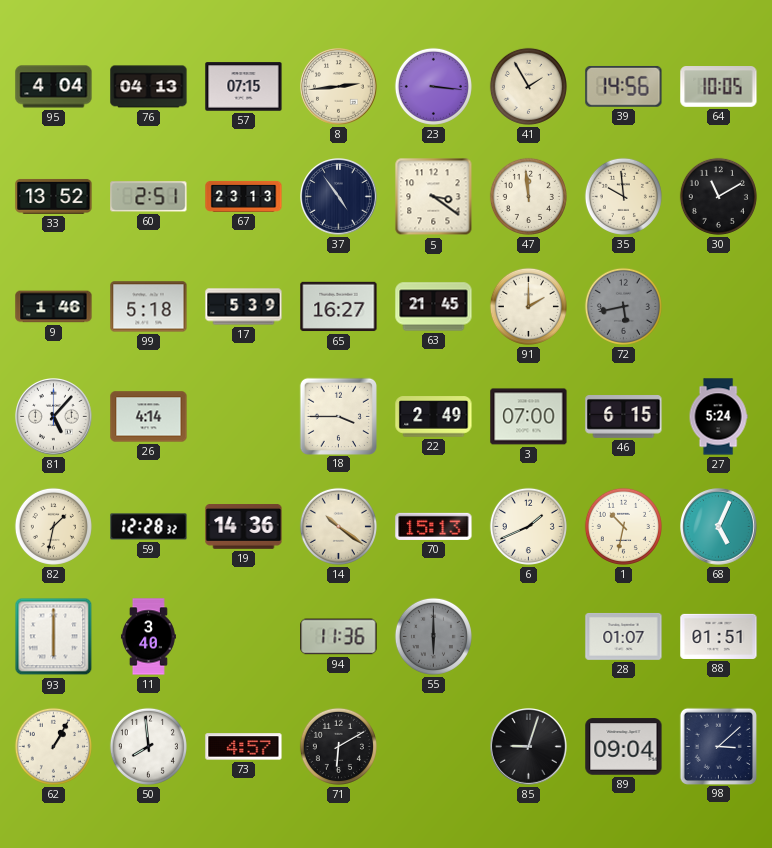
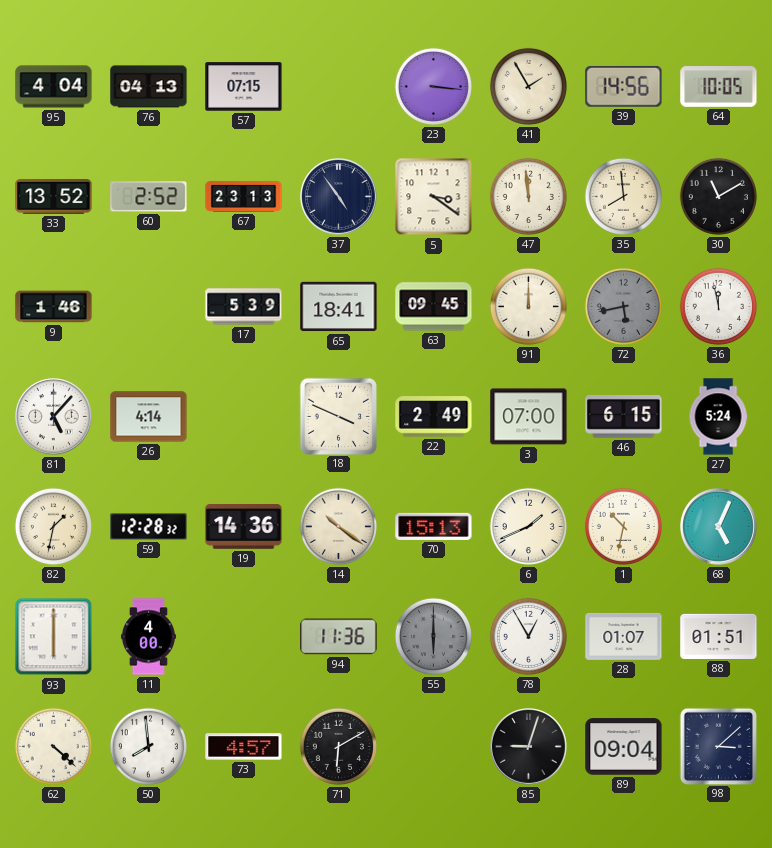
8: 2:44 -> none (339, 87)
60: 2:51 -> 2:52 (149, 197)
35: 9:59 -> 7:59 (623, 196)
99: 5:18 -> none (149, 307)
65: 16:27 -> 18:41 (339, 307)
63: 21:45 -> 09:45 (434, 307)
91: 2:00 -> 12:00 (528, 306)
36: none -> 11:58 (718, 306)
18: 3:45 -> 3:49 (338, 416)
11: 3:40 -> 4:00 (148, 637)
78: none -> 12:55 (528, 636)
62: 1:05 -> 4:22 (53, 746)
